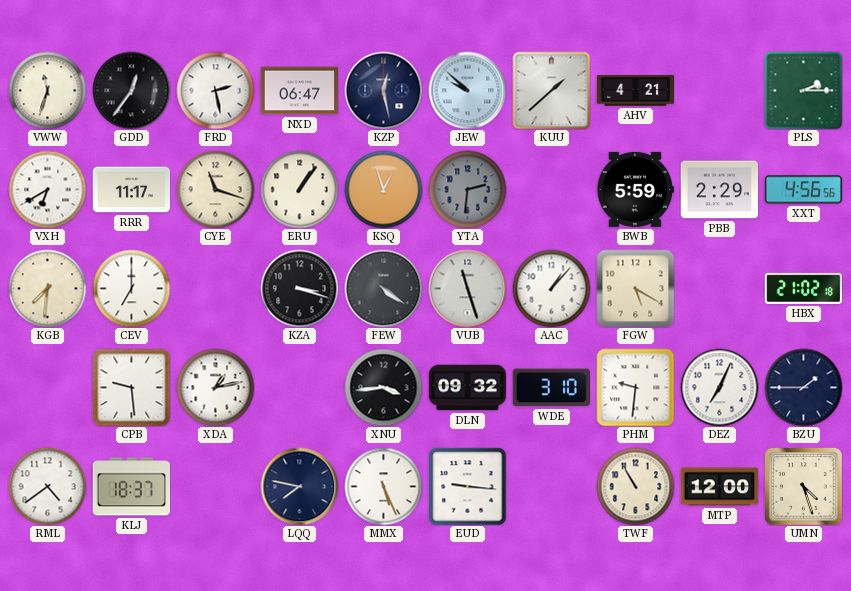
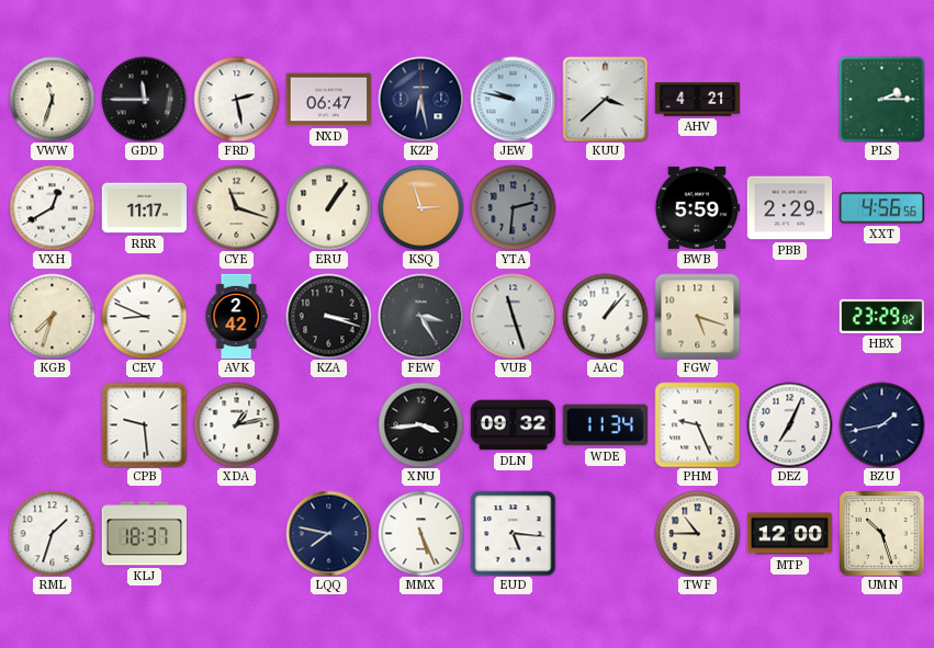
GDD: 12:36 -> 11:45 (144, 99)
KZP: 12:28 -> 6:28 (420, 99)
JEW: 9:52 -> 9:47 (513, 99)
KUU: 1:38 -> 3:38 (605, 99)
VXH: 6:40 -> 12:40 (52, 207)
KSQ: 12:57 -> 2:57 (420, 207)
KGB: 7:31 -> 7:33 (52, 316)
CEV: 7:00 -> 8:49 (144, 316)
AVK: none -> 2:42 (236, 316)
FEW: 4:21 -> 3:25 (420, 316)
FGW: 5:20 -> 5:18 (697, 316)
HBX: 21:02 -> 23:29 (881, 316)
WDE: 3:10 -> 11:34 (605, 425)
PHM: 9:31 -> 9:26 (697, 424)
BZU: 1:45 -> 1:43 (881, 424)
RML: 4:39 -> 1:33 (52, 533)
EUD: 9:16 -> 5:16 (513, 533)
TWF: 10:55 -> 10:45 (697, 533)
UMN: 4:27 -> 10:27 (881, 533)
